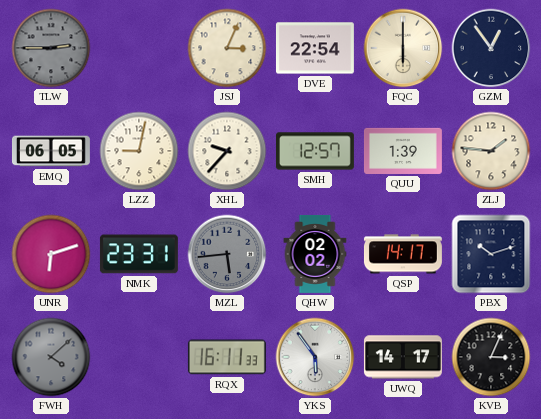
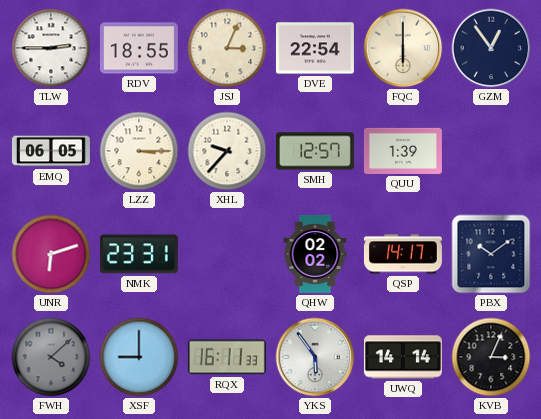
TLW dial: grey -> white (51, 48)
RDV: none -> 18:55 (139, 48)
LZZ: 9:02 -> 3:15 (139, 151)
ZLJ: 1:46 -> none (491, 151)
MZL: 5:44 -> none (227, 254)
PBX: 10:12 -> 10:09 (491, 254)
XSF: none -> 9:00 (139, 357)
UWQ: 14:17 -> 14:14 (403, 357)
